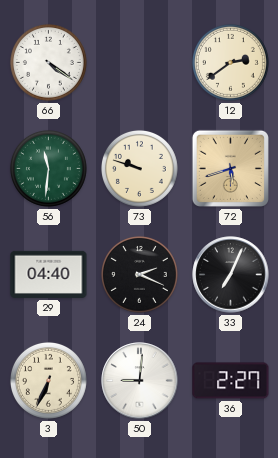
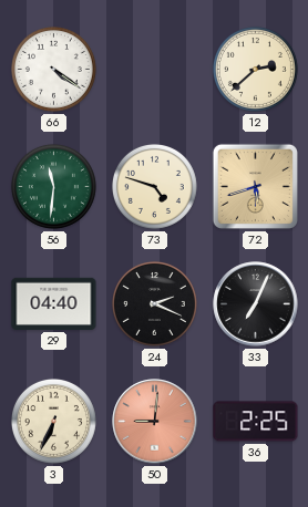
12: 2:39 -> 2:38 (255, 69)
73: 9:48 -> 4:48 (154, 186)
50 dial: white -> salmon (155, 422)
36: 2:27 -> 2:25 (256, 422)
